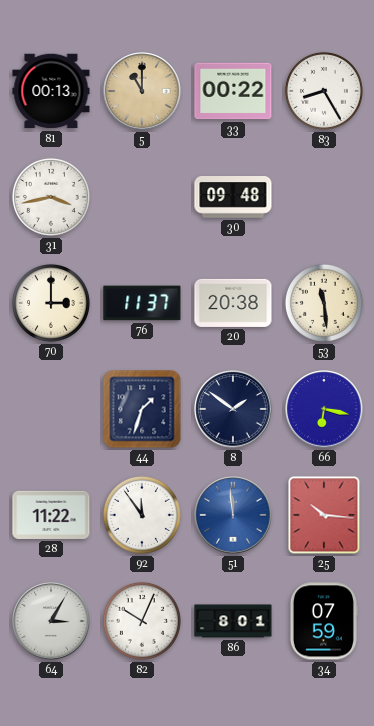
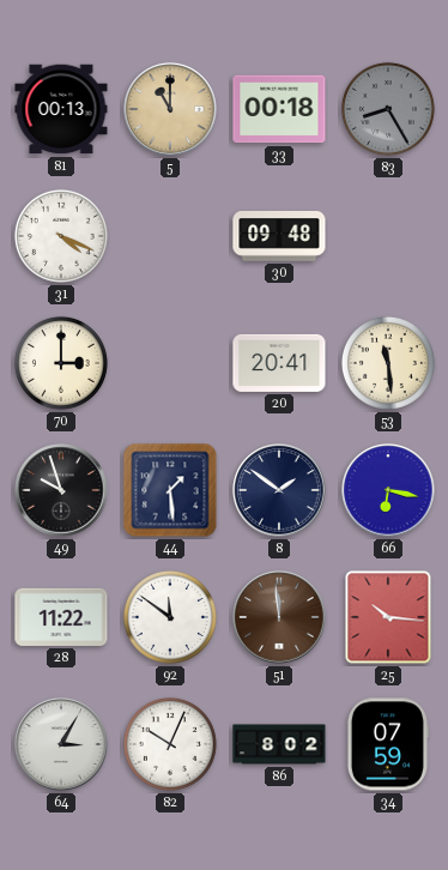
33: 00:22 -> 00:18 (279, 109)
83 dial: white -> grey (388, 109)
31: 3:43 -> 4:19 (61, 236)
76: 11:37 -> none (142, 303)
20: 20:38 -> 20:41 (279, 363)
49: none -> 9:57 (61, 490)
44: 1:33 -> 1:29 (170, 490)
92: 11:54 -> 11:51 (170, 617)
51 dial: blue -> brown (279, 617)
86: 8:01 -> 8:02 (279, 744)
